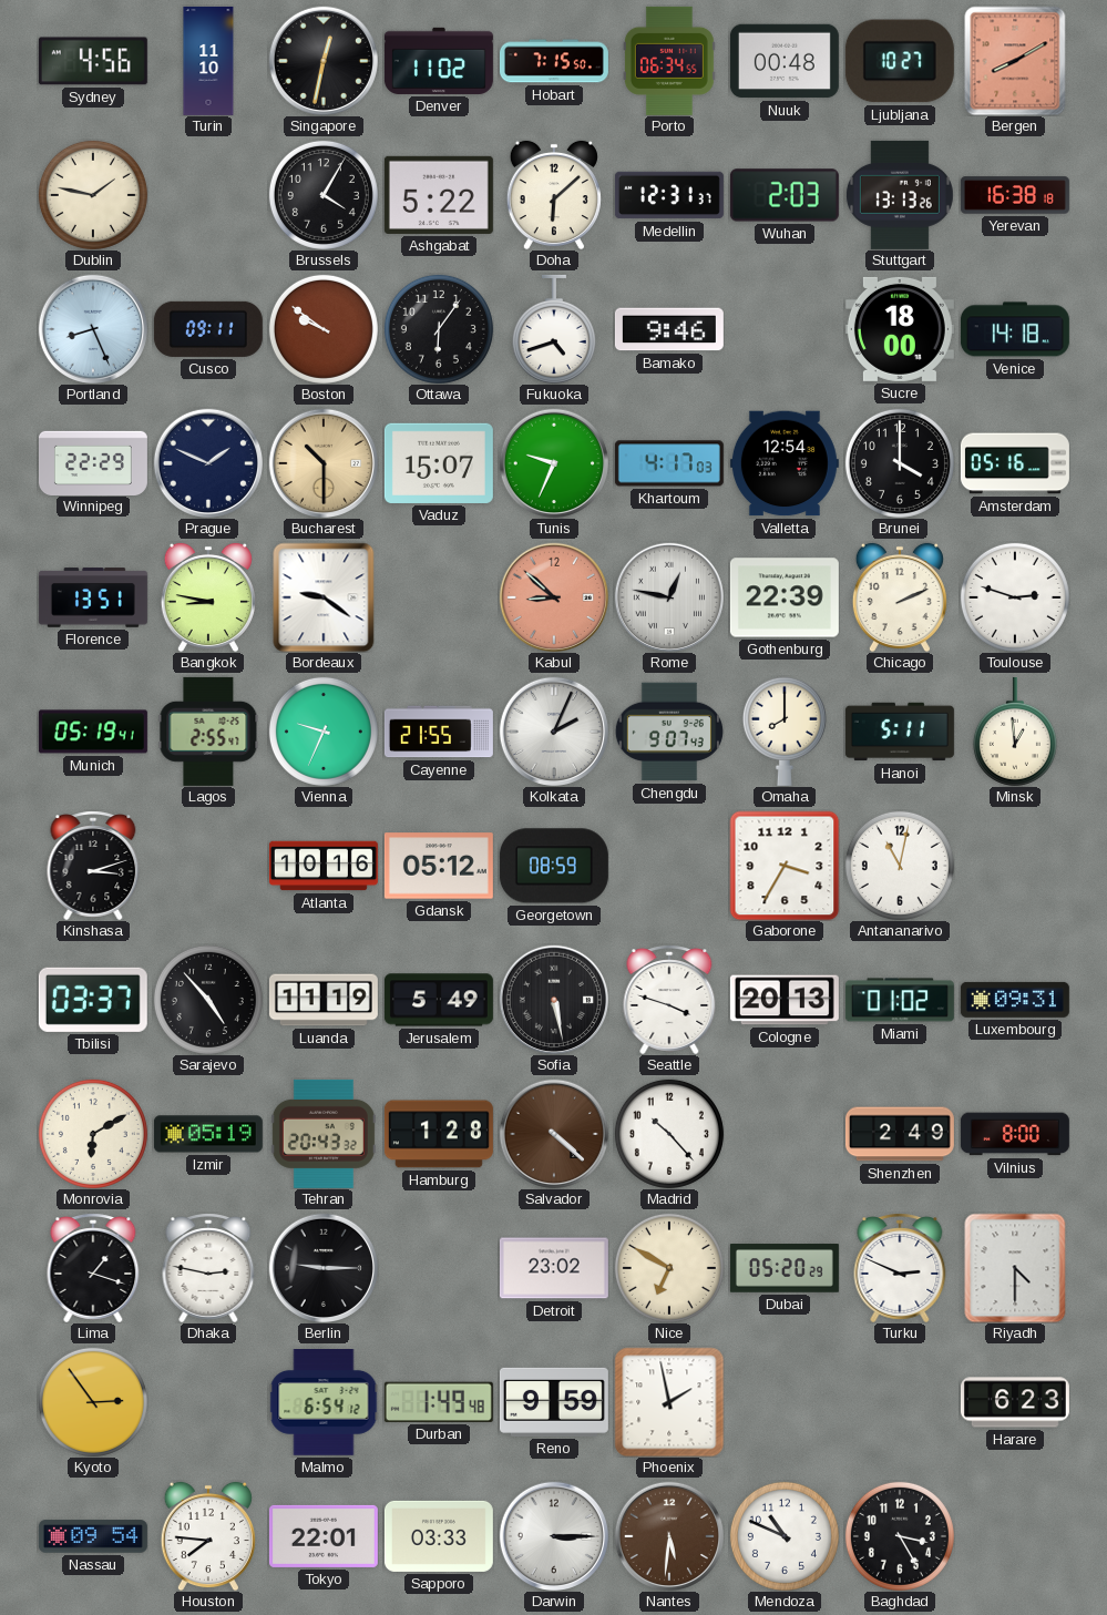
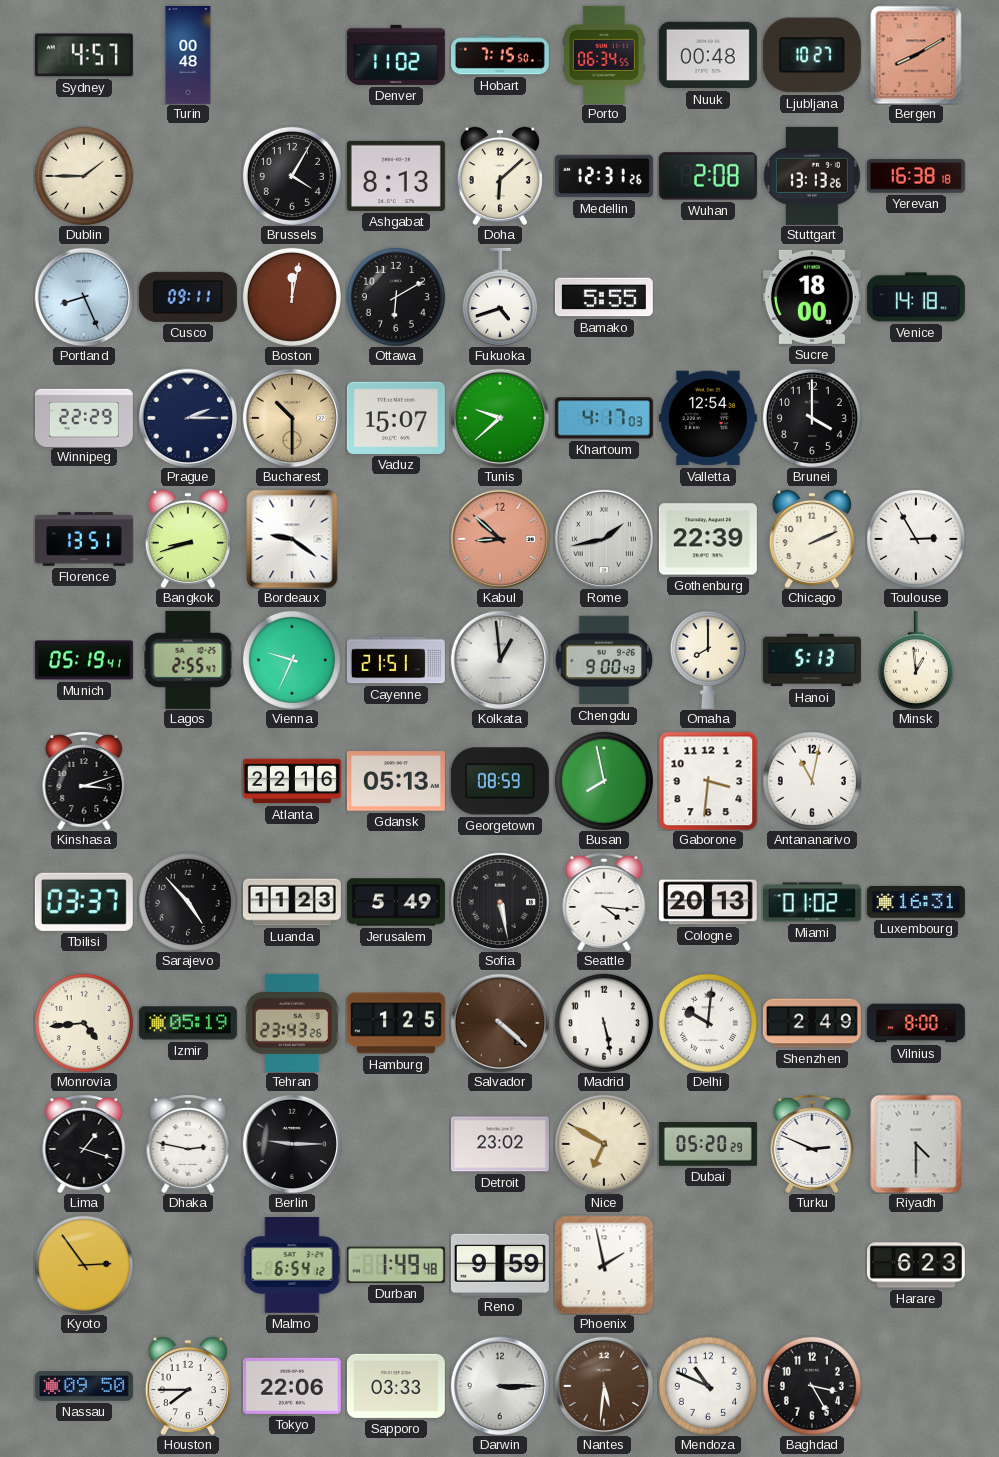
Sydney: 4:56 -> 4:57 (84, 55)
Turin: 11:10 -> 00:48 (188, 55)
Singapore: 12:32 -> none (322, 60)
Dublin: 1:47 -> 1:45 (84, 176)
Ashgabat: 5:22 -> 8:13 (396, 176)
Medellin: 12:31:37 -> 12:31:26 (604, 176)
Wuhan: 2:03 -> 2:08 (708, 176)
Boston: 9:51 -> 12:02 (292, 297)
Ottawa: 6:06 -> 6:10 (396, 297)
Bamako: 9:46 -> 5:55 (604, 297)
Prague: 1:49 -> 2:15 (187, 417)
Tunis: 9:34 -> 9:38 (499, 417)
Amsterdam: 05:16 -> none (1015, 463)
Bangkok: 8:47 -> 8:42 (188, 539)
Rome: 12:47 -> 1:43 (603, 538)
Toulouse: 2:48 -> 2:55 (916, 539)
Cayenne: 21:55 -> 21:51 (396, 660)
Kolkata: 2:04 -> 12:59 (499, 659)
Chengdu: 9:07 -> 9:00 (604, 660)
Hanoi: 5:11 -> 5:13 (812, 660)
Atlanta: 10:16 -> 22:16 (292, 781)
Gdansk: 05:12 -> 05:13 (396, 781)
Busan: none -> 7:58 (604, 781)
Gaborone: 3:35 -> 3:31 (708, 781)
Luanda: 11:19 -> 11:23 (292, 902)
Seattle: 3:48 -> 4:16 (604, 902)
Luxembourg: 09:31 -> 16:31 (916, 902)
Monrovia: 6:10 -> 4:44 (84, 1023)
Tehran: 20:43 -> 23:43 (292, 1023)
Hamburg: 1:28 -> 1:25 (396, 1023)
Madrid: 10:23 -> 5:28 (604, 1023)
Delhi: none -> 10:01 (708, 1023)
Nassau: 09:54 -> 09:50 (84, 1386)
Houston: 7:46 -> 7:45 (188, 1386)
Tokyo: 22:01 -> 22:06 (292, 1386)
